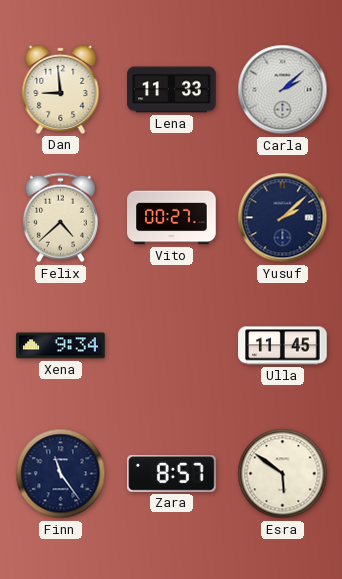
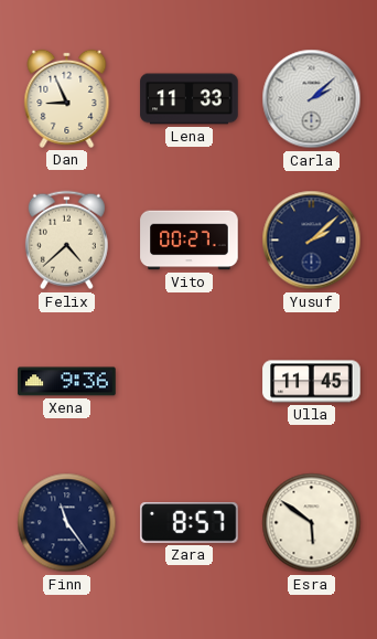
Dan: 8:59 -> 8:56 (67, 98)
Xena: 9:34 -> 9:36 (67, 382)
